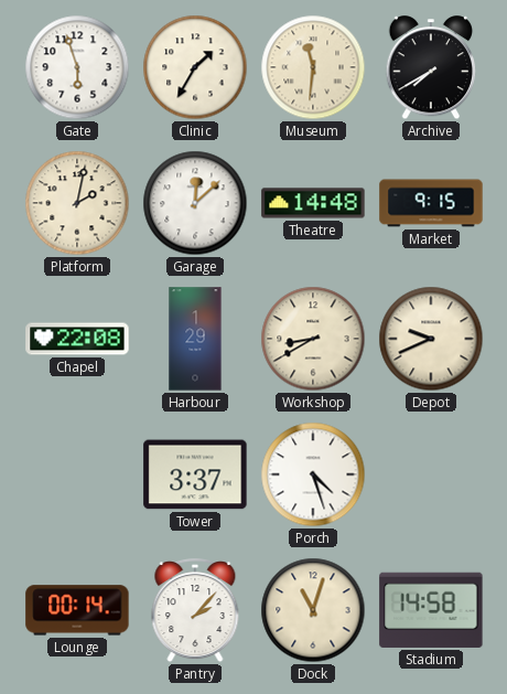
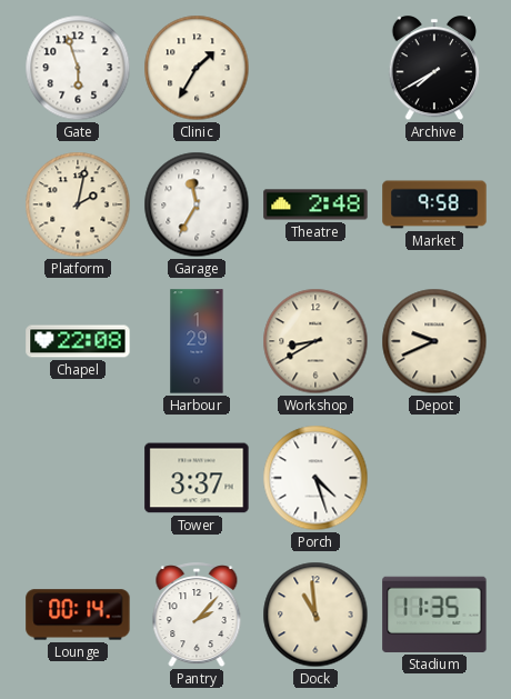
Museum: 11:31 -> none (313, 67)
Garage: 12:08 -> 11:35 (197, 204)
Theatre: 14:48 -> 2:48 (315, 204)
Market: 9:15 -> 9:58 (434, 204)
Dock: 11:03 -> 10:59 (315, 615)
Stadium: 14:58 -> 11:35 (434, 615)
